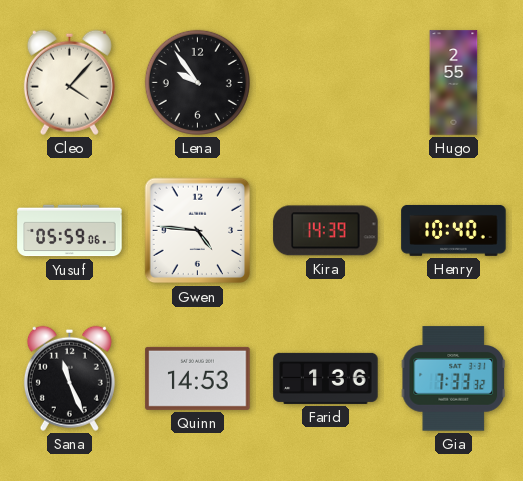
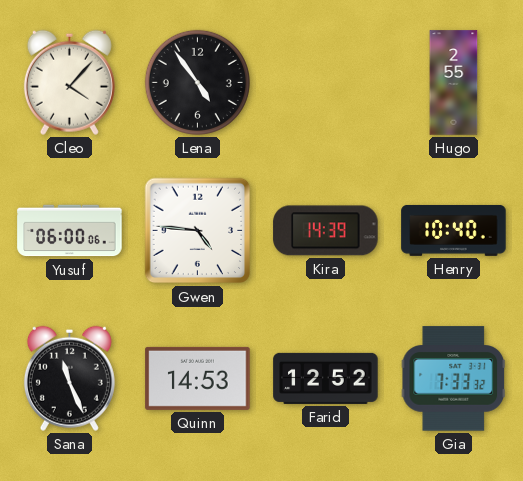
Lena: 9:54 -> 4:54 (197, 82)
Yusuf: 05:59 -> 06:00 (70, 231)
Farid: 1:36 -> 12:52 (326, 378)
